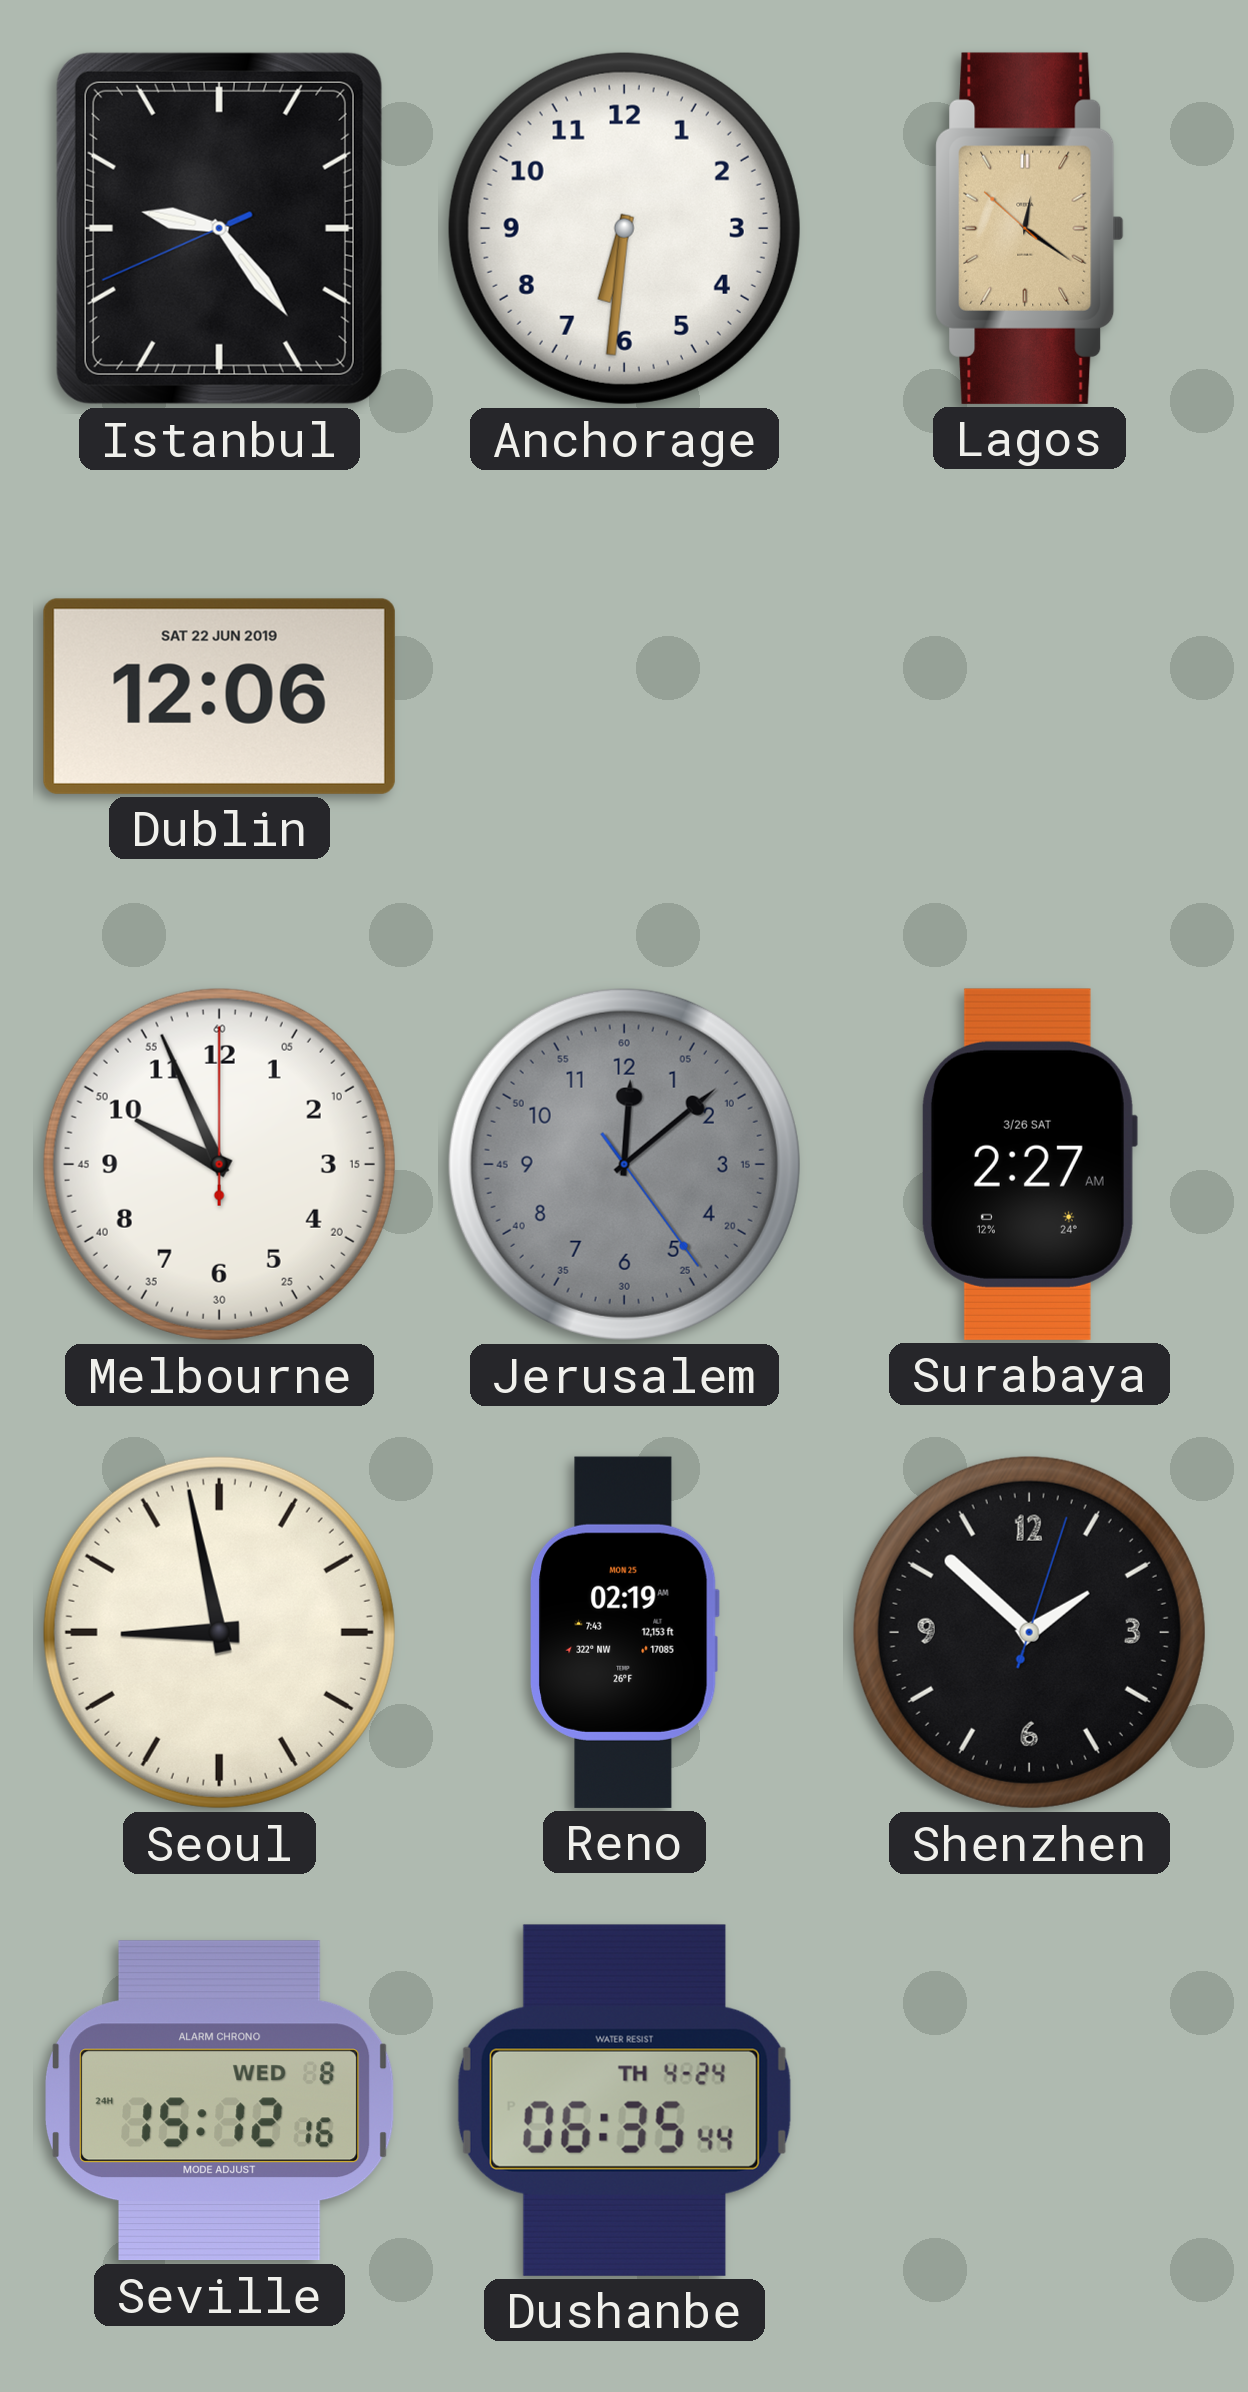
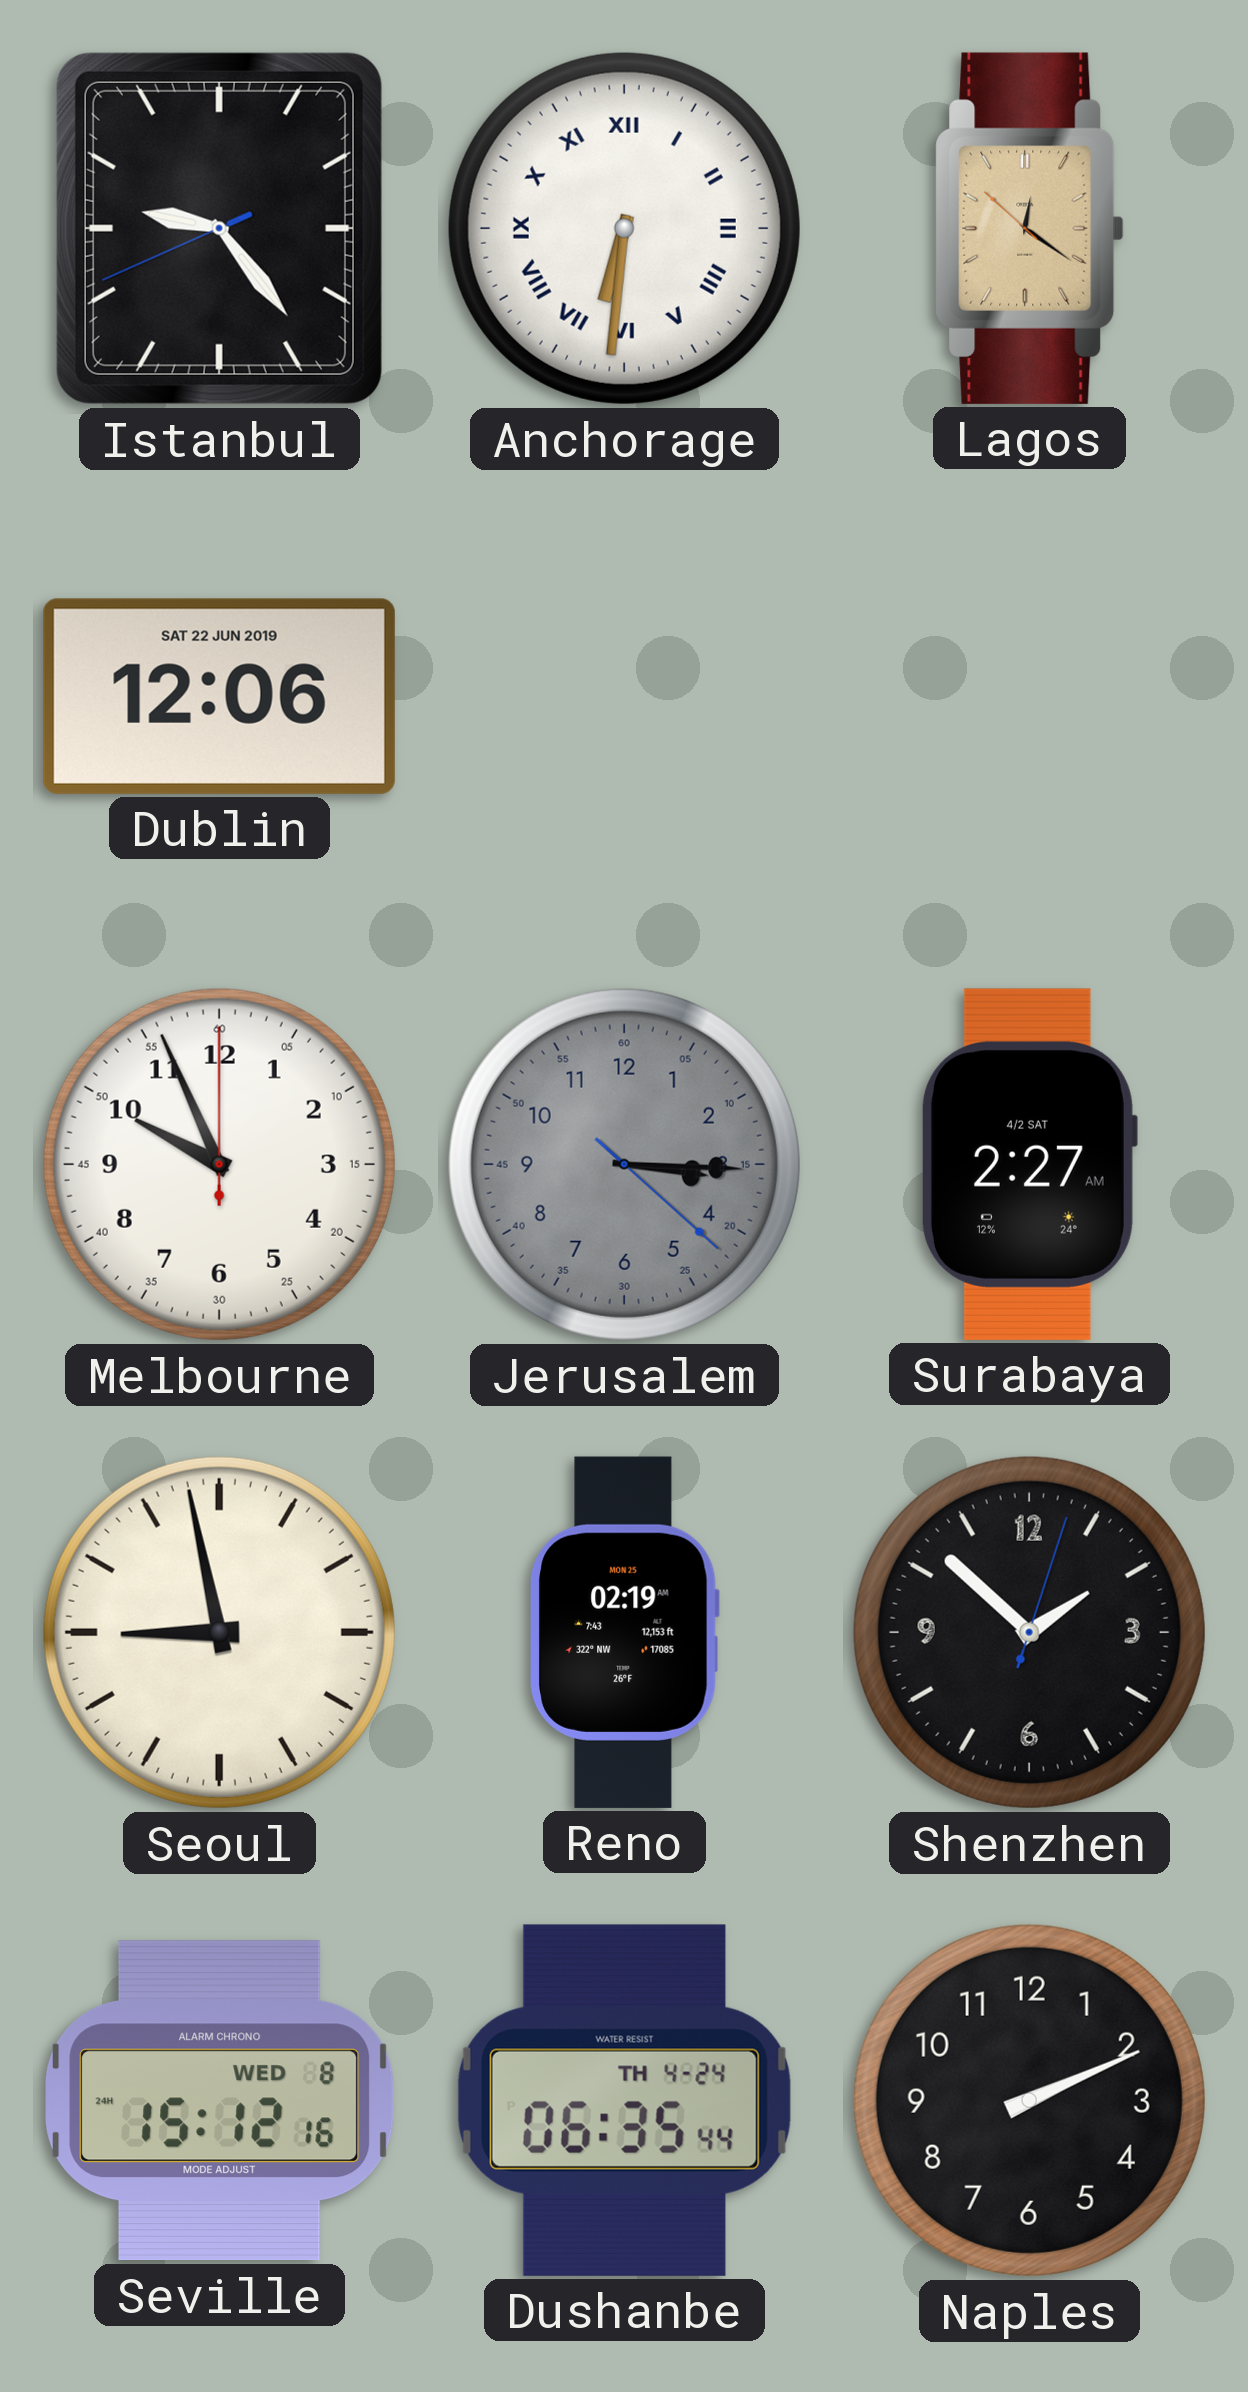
Anchorage numerals: Arabic -> Roman (624, 228)
Jerusalem: 12:08 -> 3:15 (624, 1164)
Surabaya date: 3/26 SAT -> 4/2 SAT (1029, 1164)
Naples: none -> 2:11 (1029, 2100)
